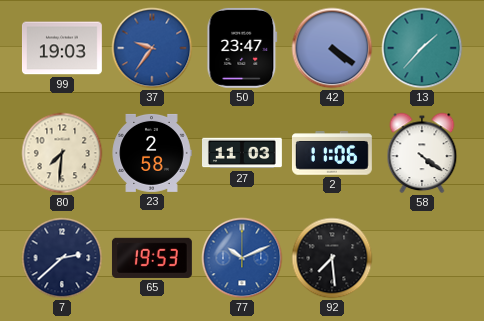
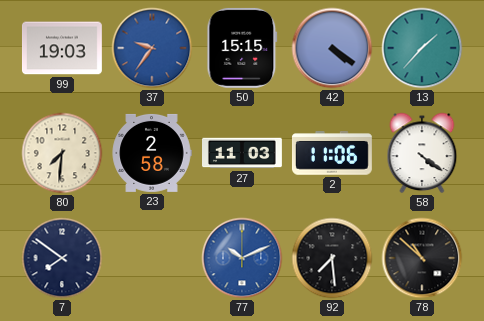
50: 23:47 -> 15:15 (242, 48)
7: 2:38 -> 7:51 (62, 258)
65: 19:53 -> none (152, 258)
78: none -> 10:52 (422, 258)
